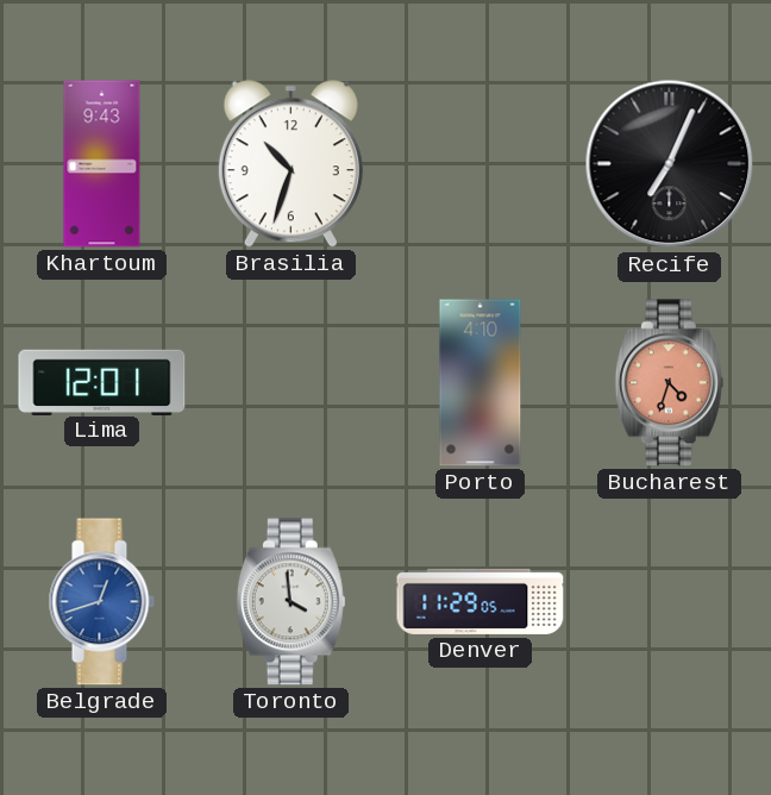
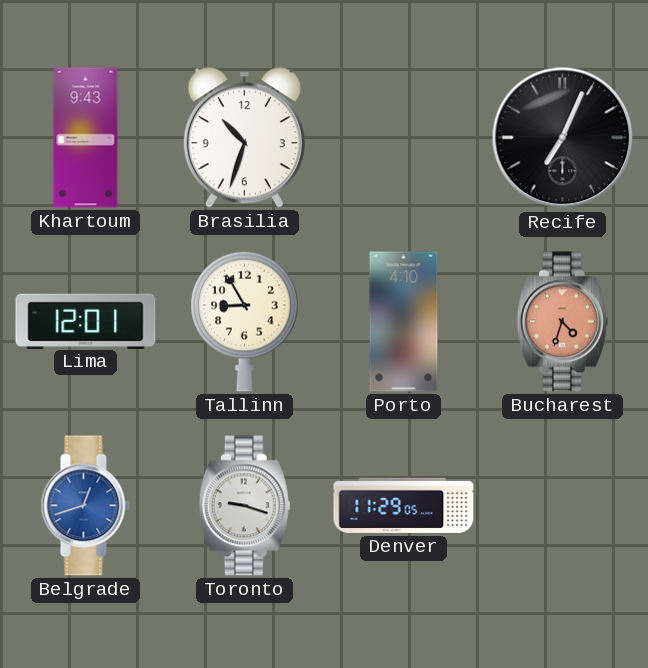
Tallinn: none -> 8:55 (245, 321)
Toronto: 3:59 -> 9:18 (244, 506)
